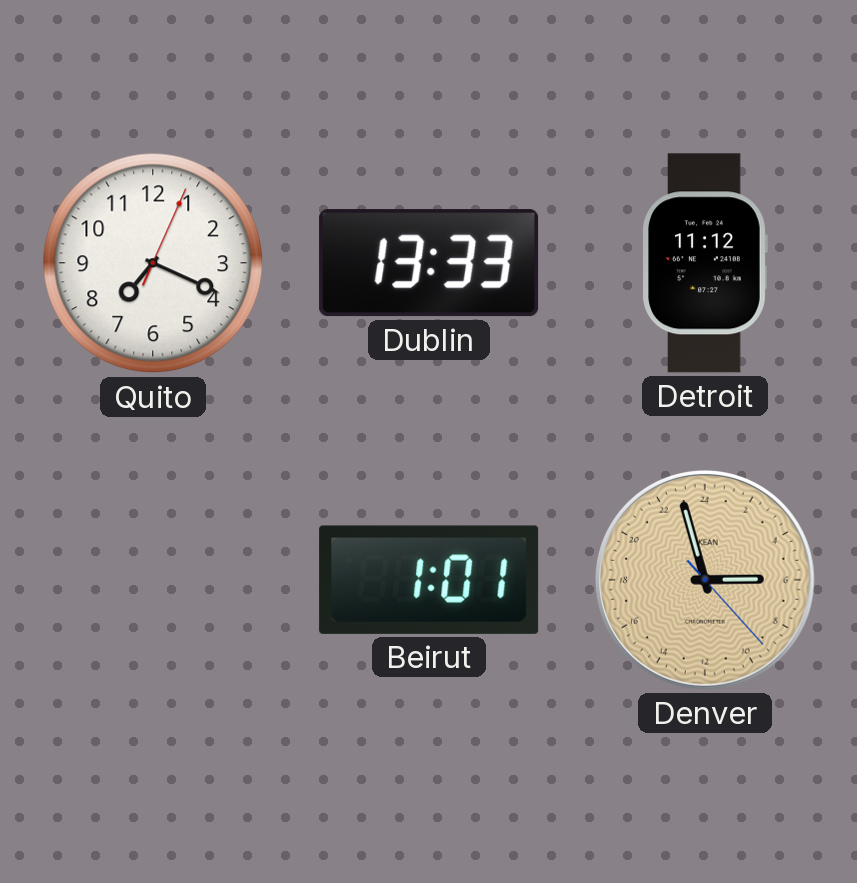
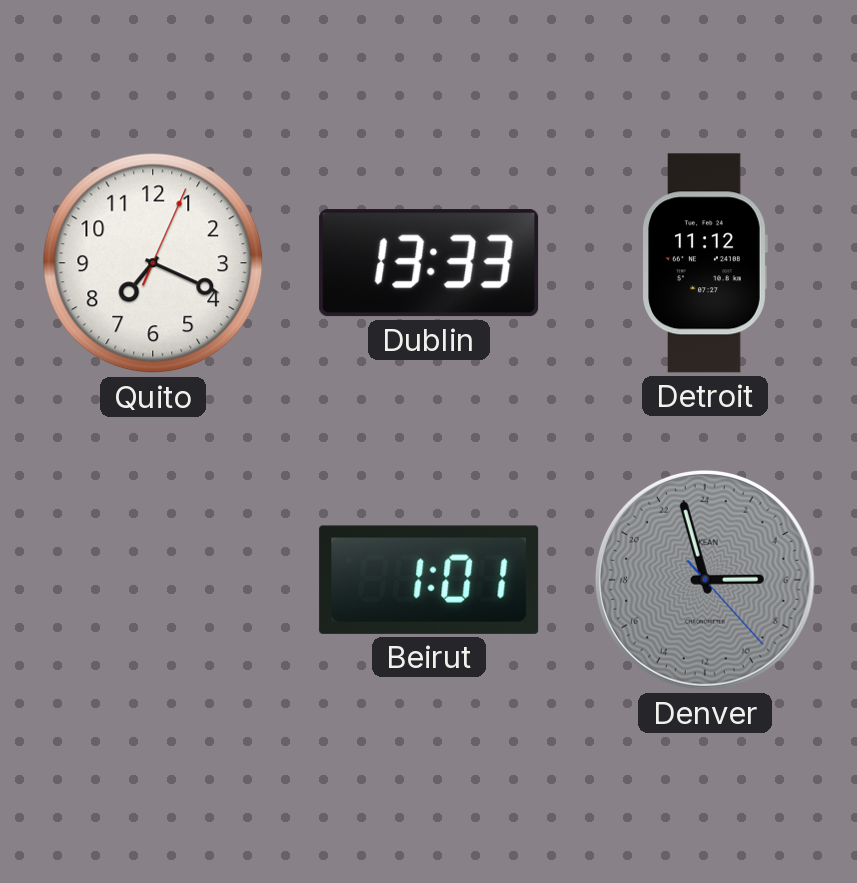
Denver dial: champagne -> grey (705, 580)
